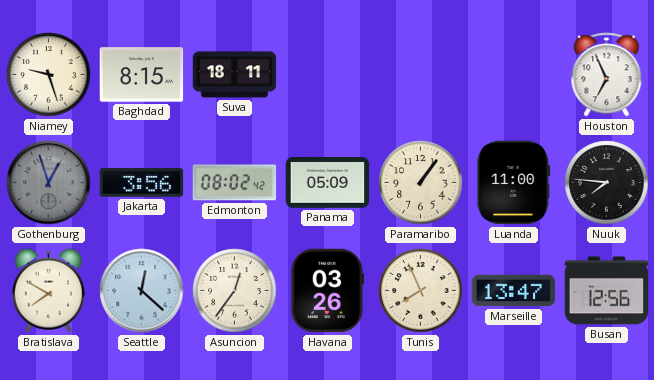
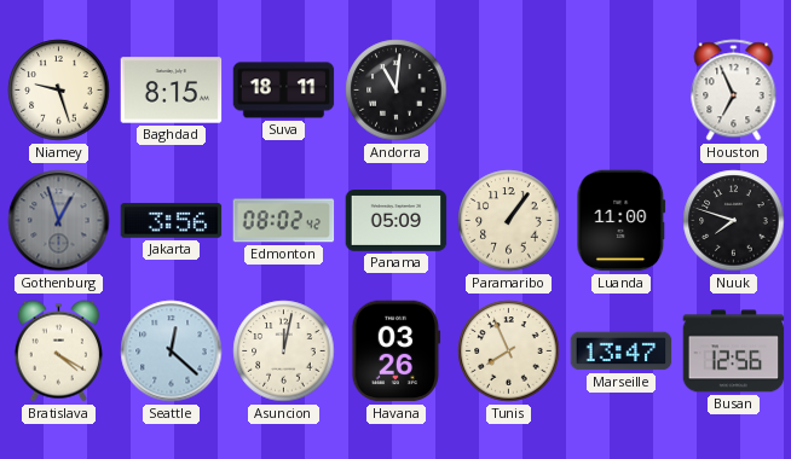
Andorra: none -> 11:01 (397, 91)
Nuuk: 7:46 -> 7:48 (734, 221)
Bratislava: 7:50 -> 4:20 (58, 351)
Asuncion: 12:36 -> 12:02 (284, 351)
